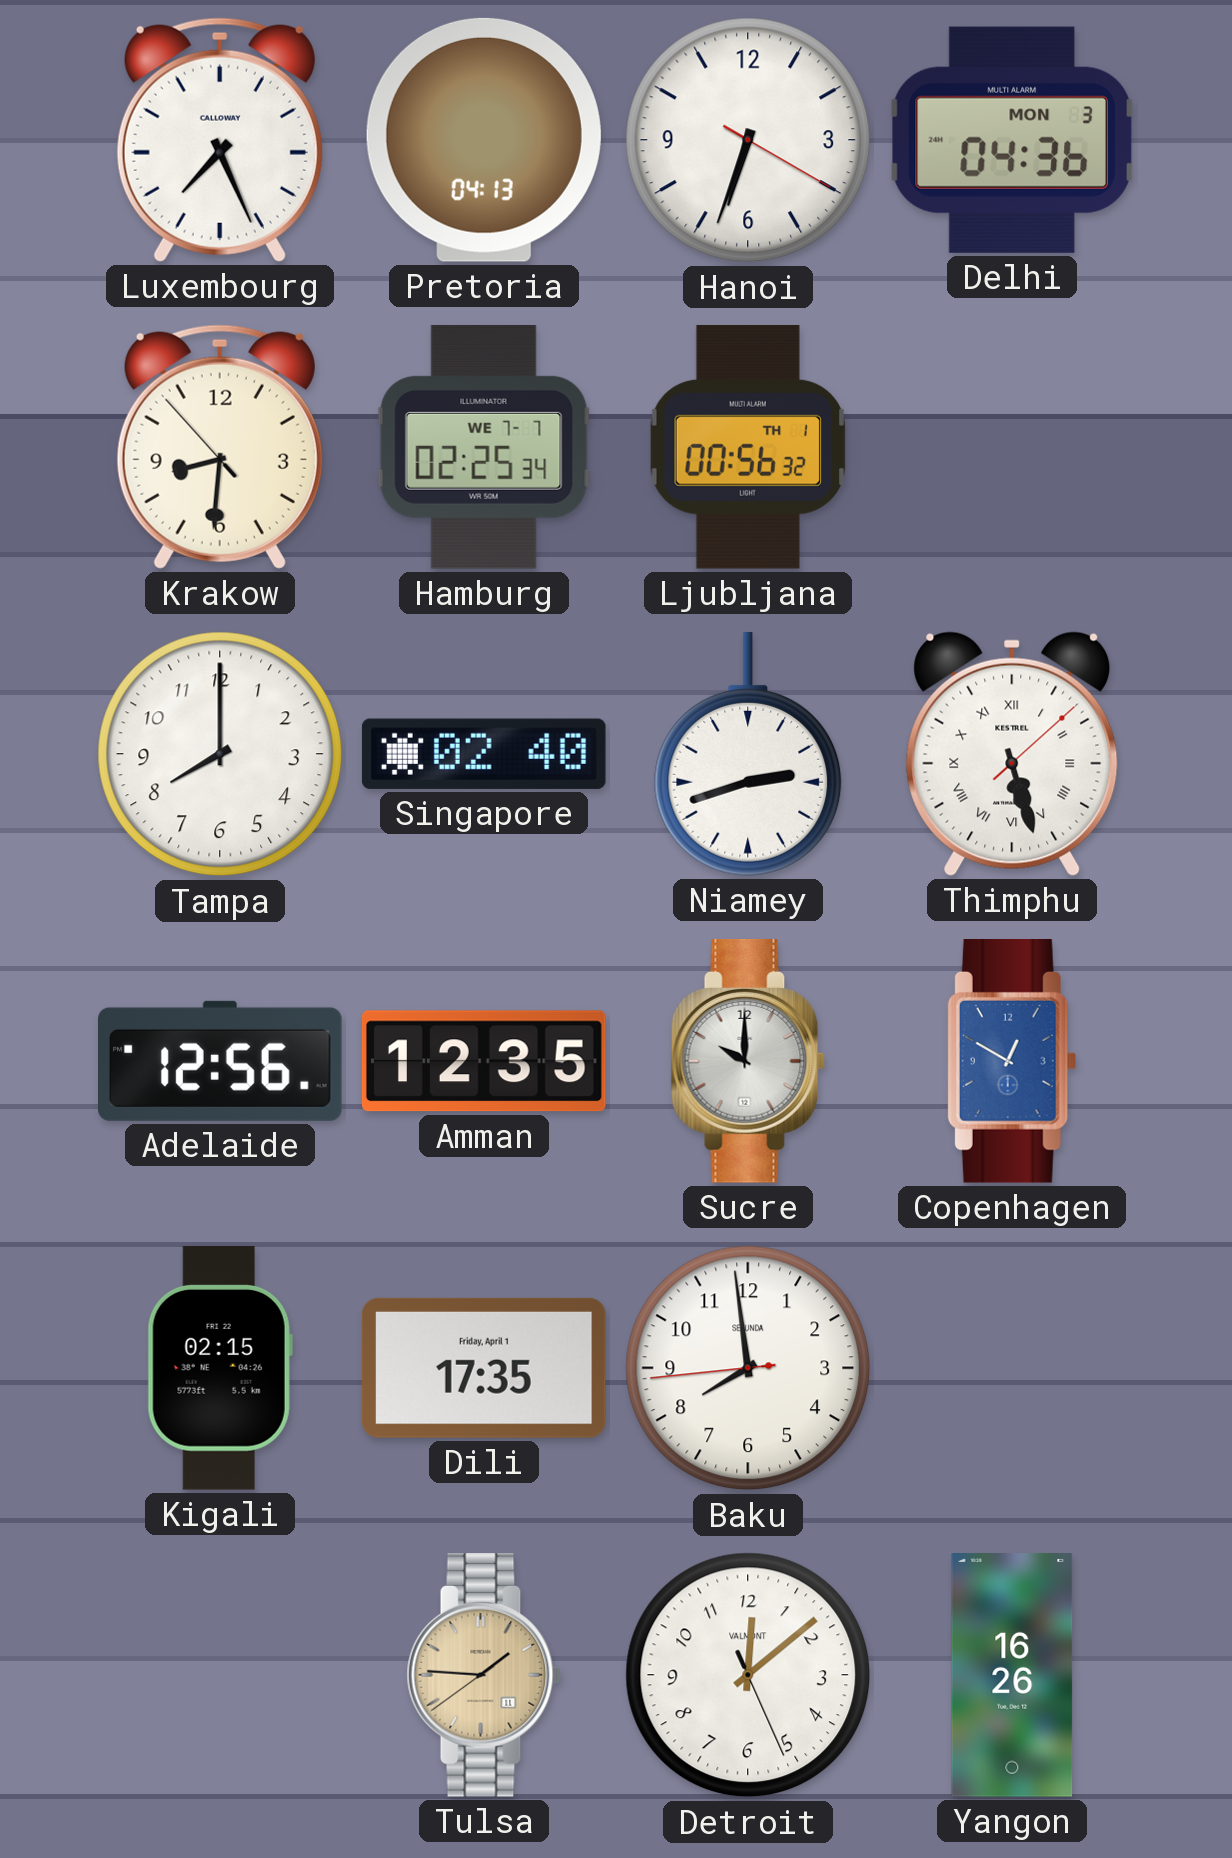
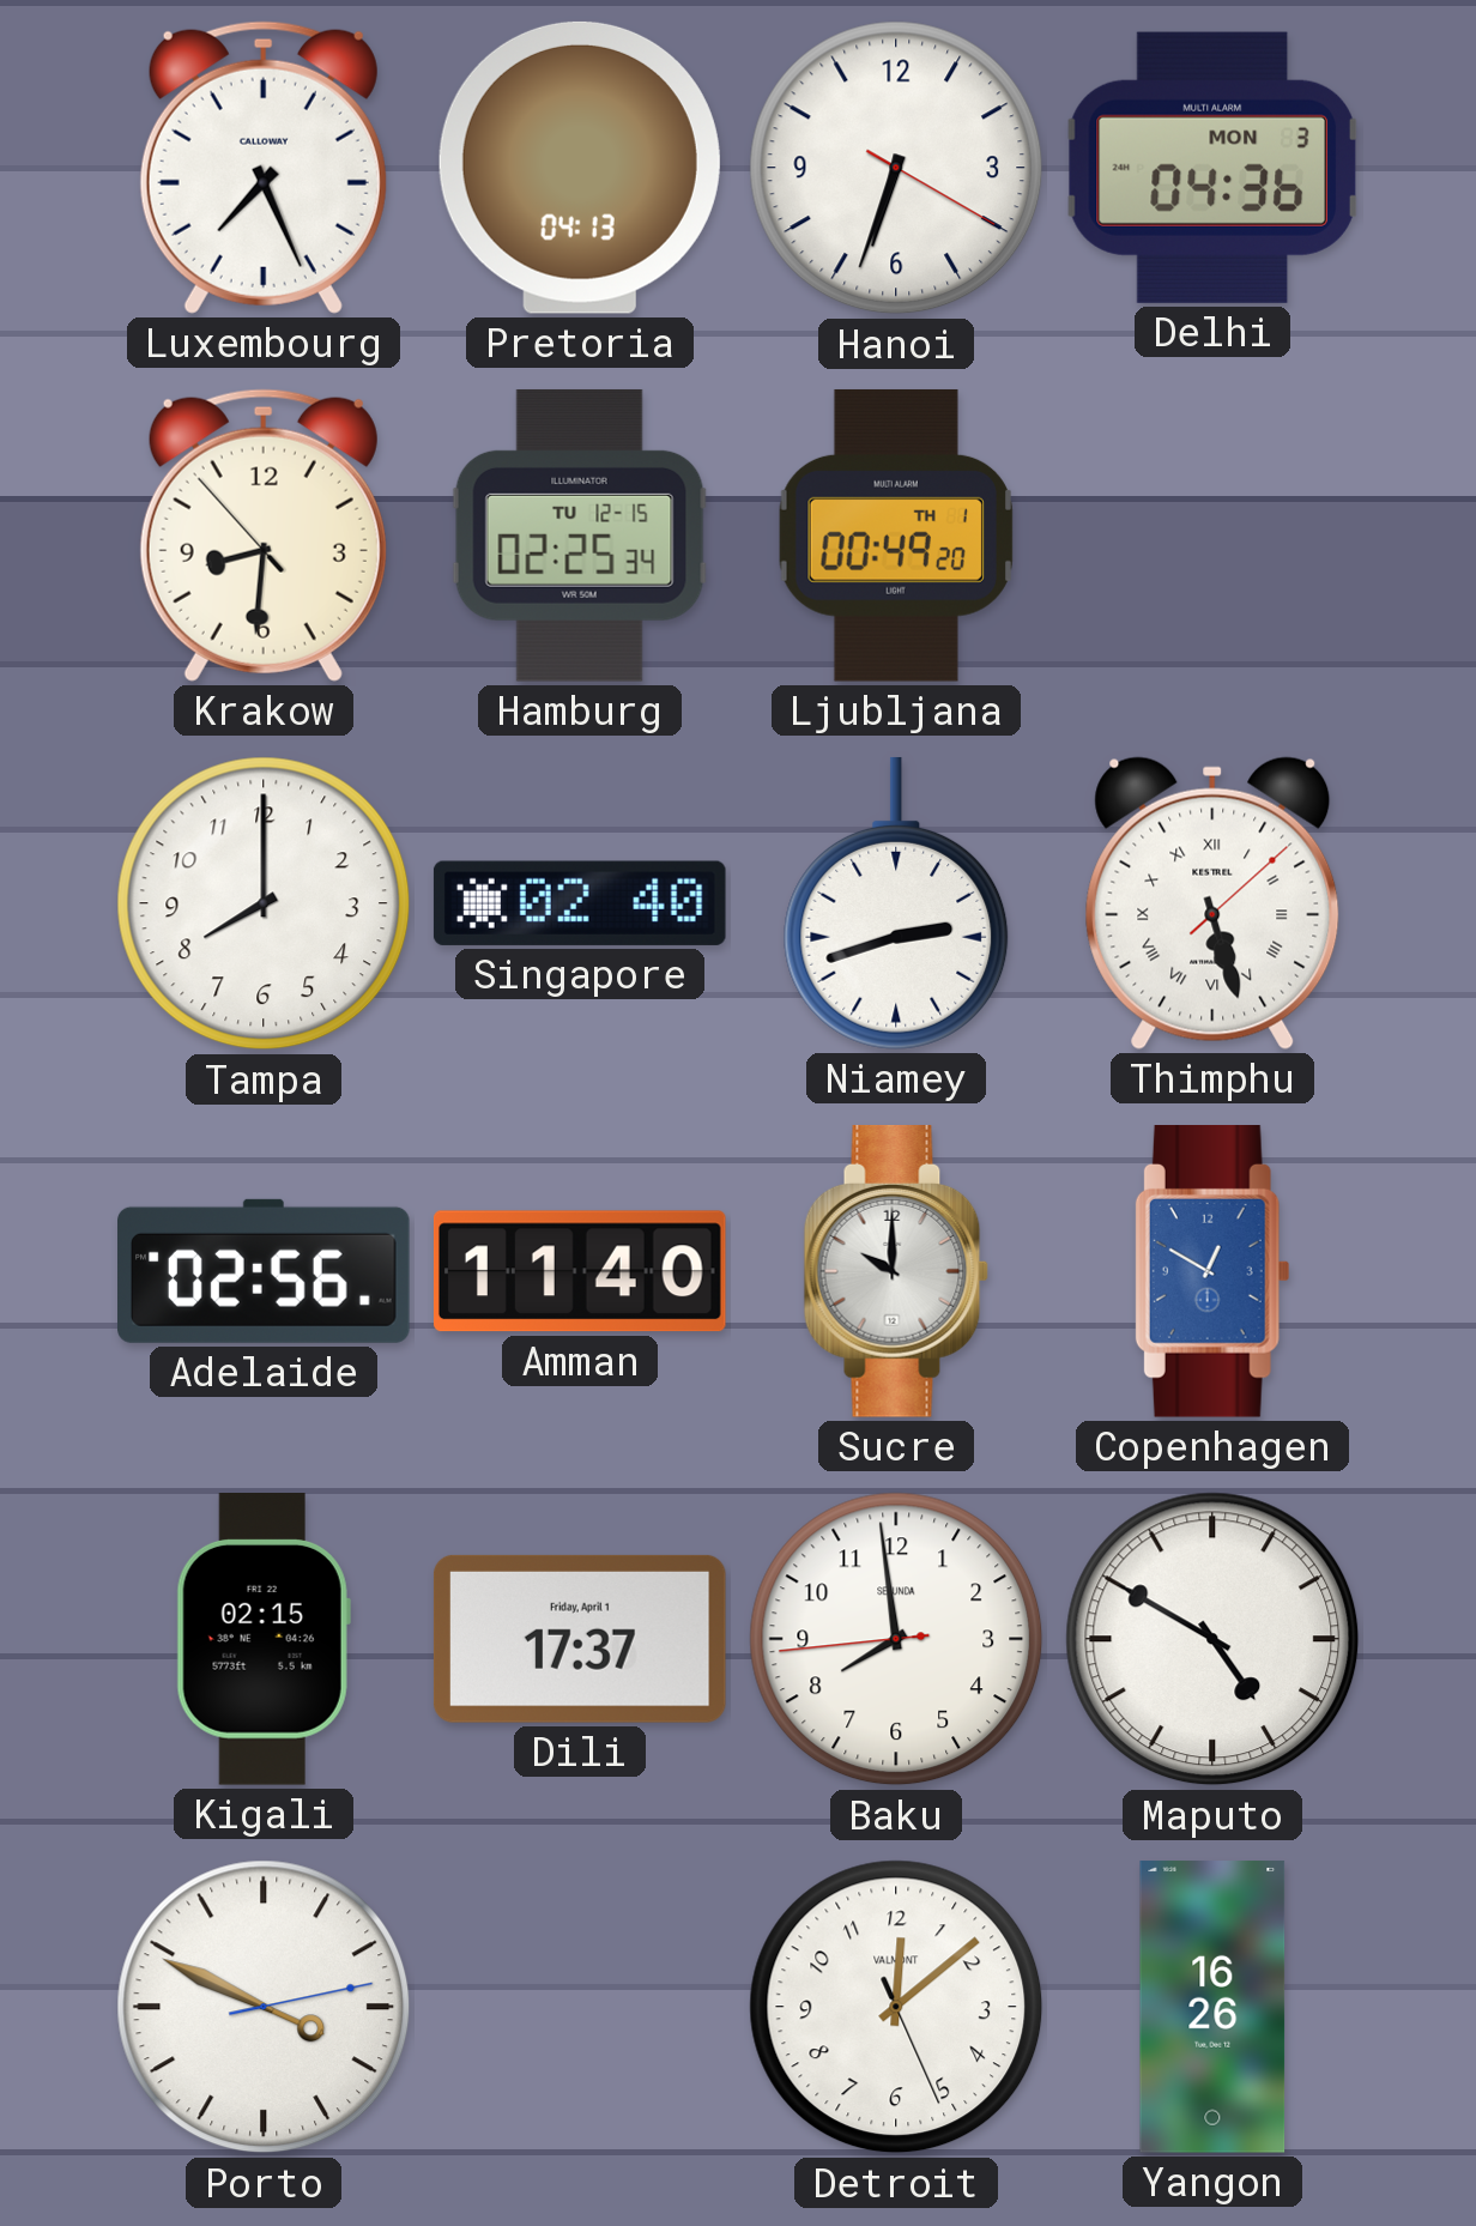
Hamburg date: WE 7-7 -> TU 12-15 (580, 536)
Ljubljana: 00:56 -> 00:49 (896, 536)
Adelaide: 12:56 -> 02:56 (265, 1271)
Amman: 12:35 -> 11:40 (580, 1271)
Dili: 17:35 -> 17:37 (580, 1639)
Maputo: none -> 4:50 (1212, 1639)
Porto: none -> 3:49 (264, 2007)
Tulsa: 1:45 -> none (484, 1676)
